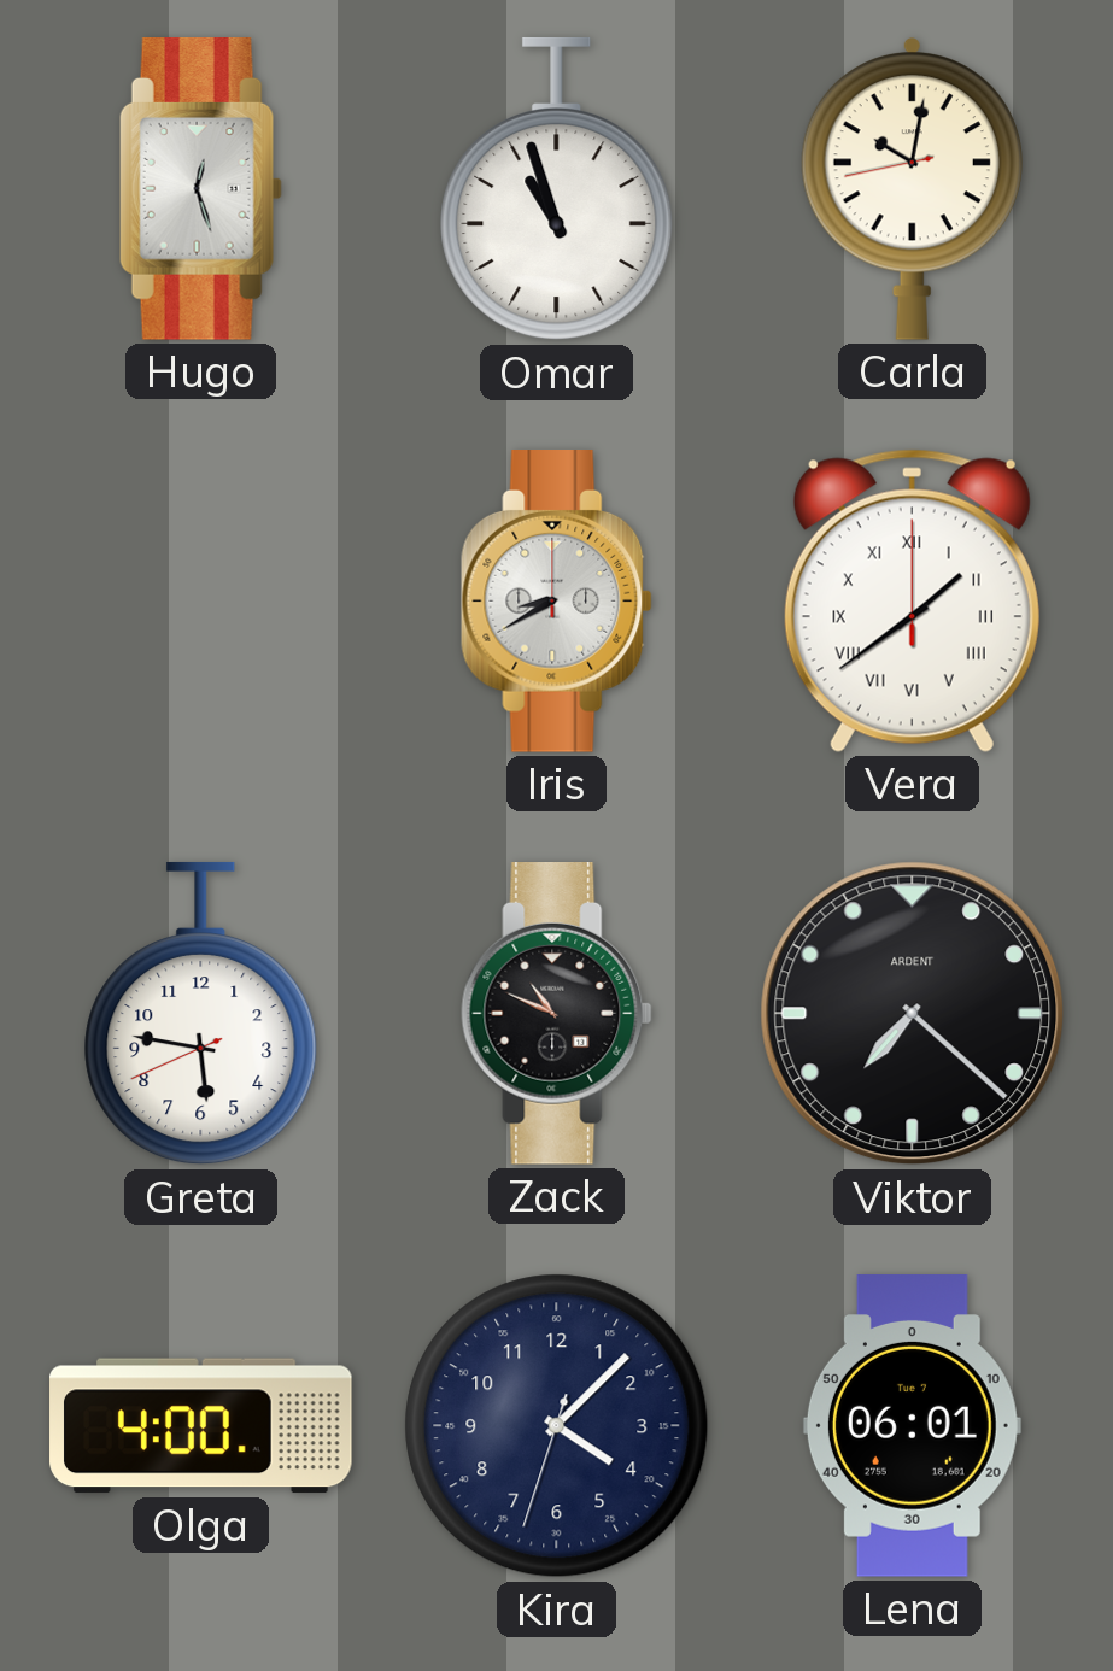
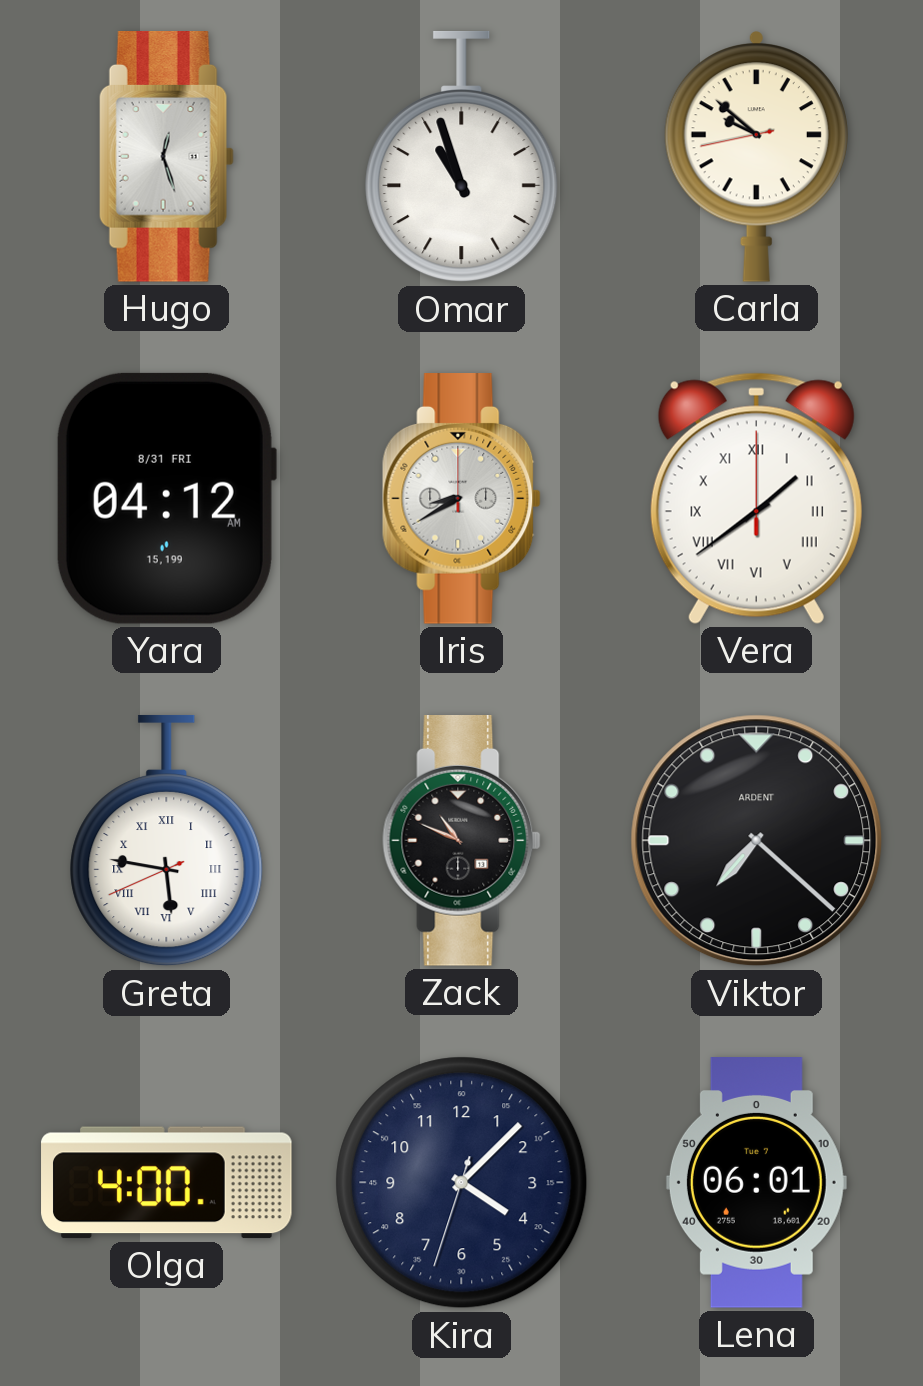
Carla: 10:01 -> 9:51 (756, 156)
Yara: none -> 04:12 (166, 498)
Greta numerals: Arabic -> Roman (167, 841)
